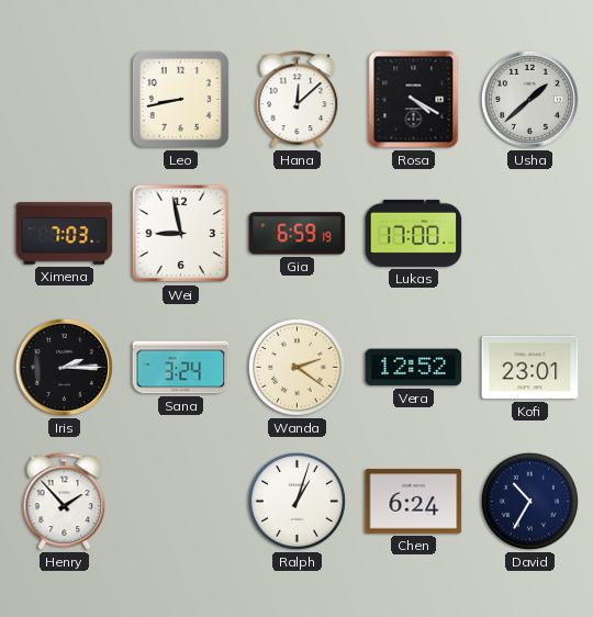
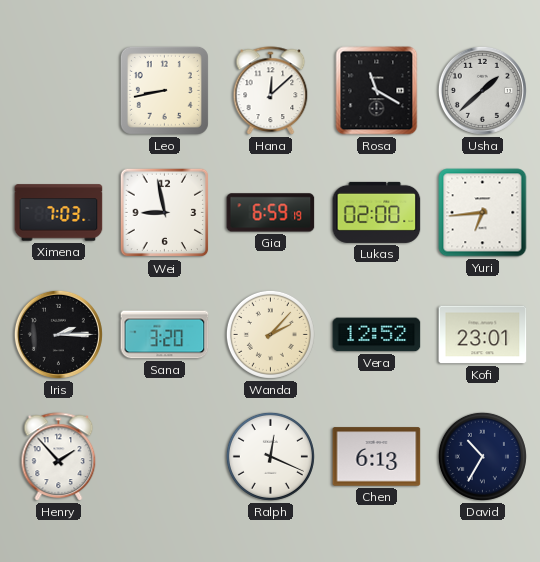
Rosa: 4:20 -> 11:20 (377, 91)
Lukas: 17:00 -> 02:00 (377, 212)
Yuri: none -> 6:44 (483, 213)
Sana: 3:24 -> 3:20 (165, 335)
Wanda: 2:21 -> 2:07 (270, 334)
Ralph: 1:03 -> 12:19 (270, 456)
Chen: 6:24 -> 6:13 (377, 457)
